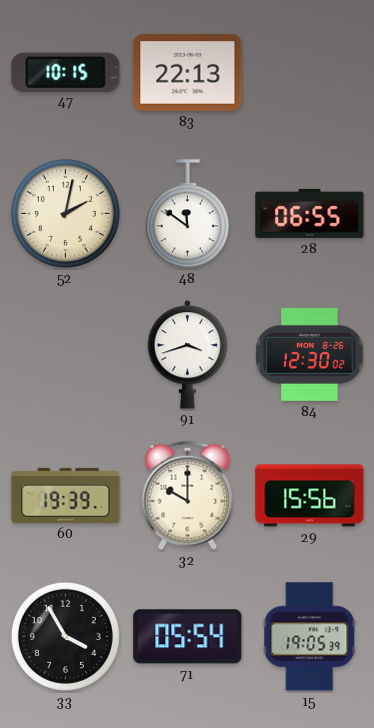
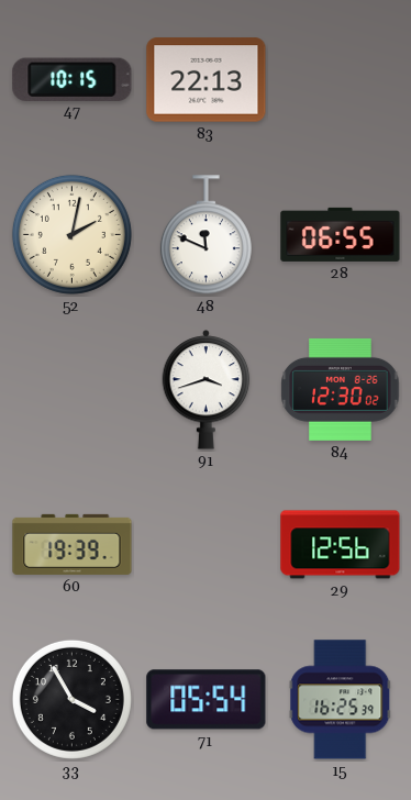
48: 11:51 -> 11:49 (205, 235)
32: 10:00 -> none (188, 495)
29: 15:56 -> 12:56 (341, 545)
15: 19:05 -> 16:25 (341, 700)
